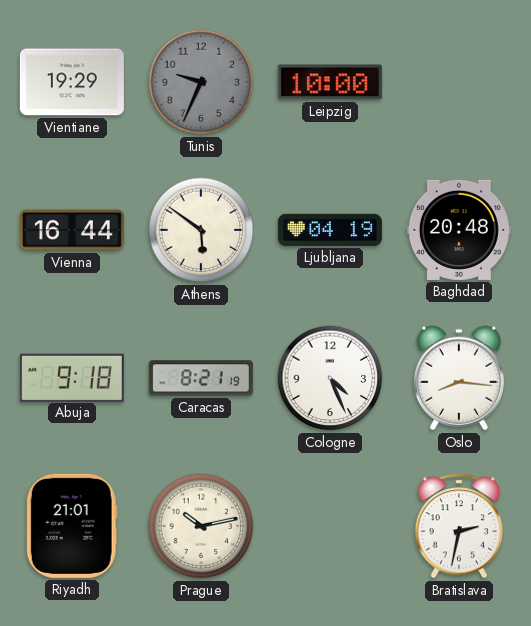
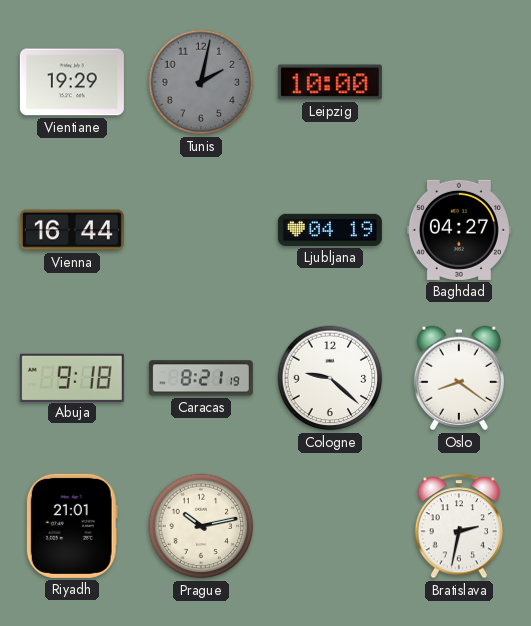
Tunis: 9:34 -> 2:02 (201, 82)
Athens: 5:51 -> none (201, 230)
Baghdad: 20:48 -> 04:27 (459, 230)
Cologne: 4:26 -> 9:22 (330, 378)
Oslo: 8:16 -> 8:21 (459, 378)
